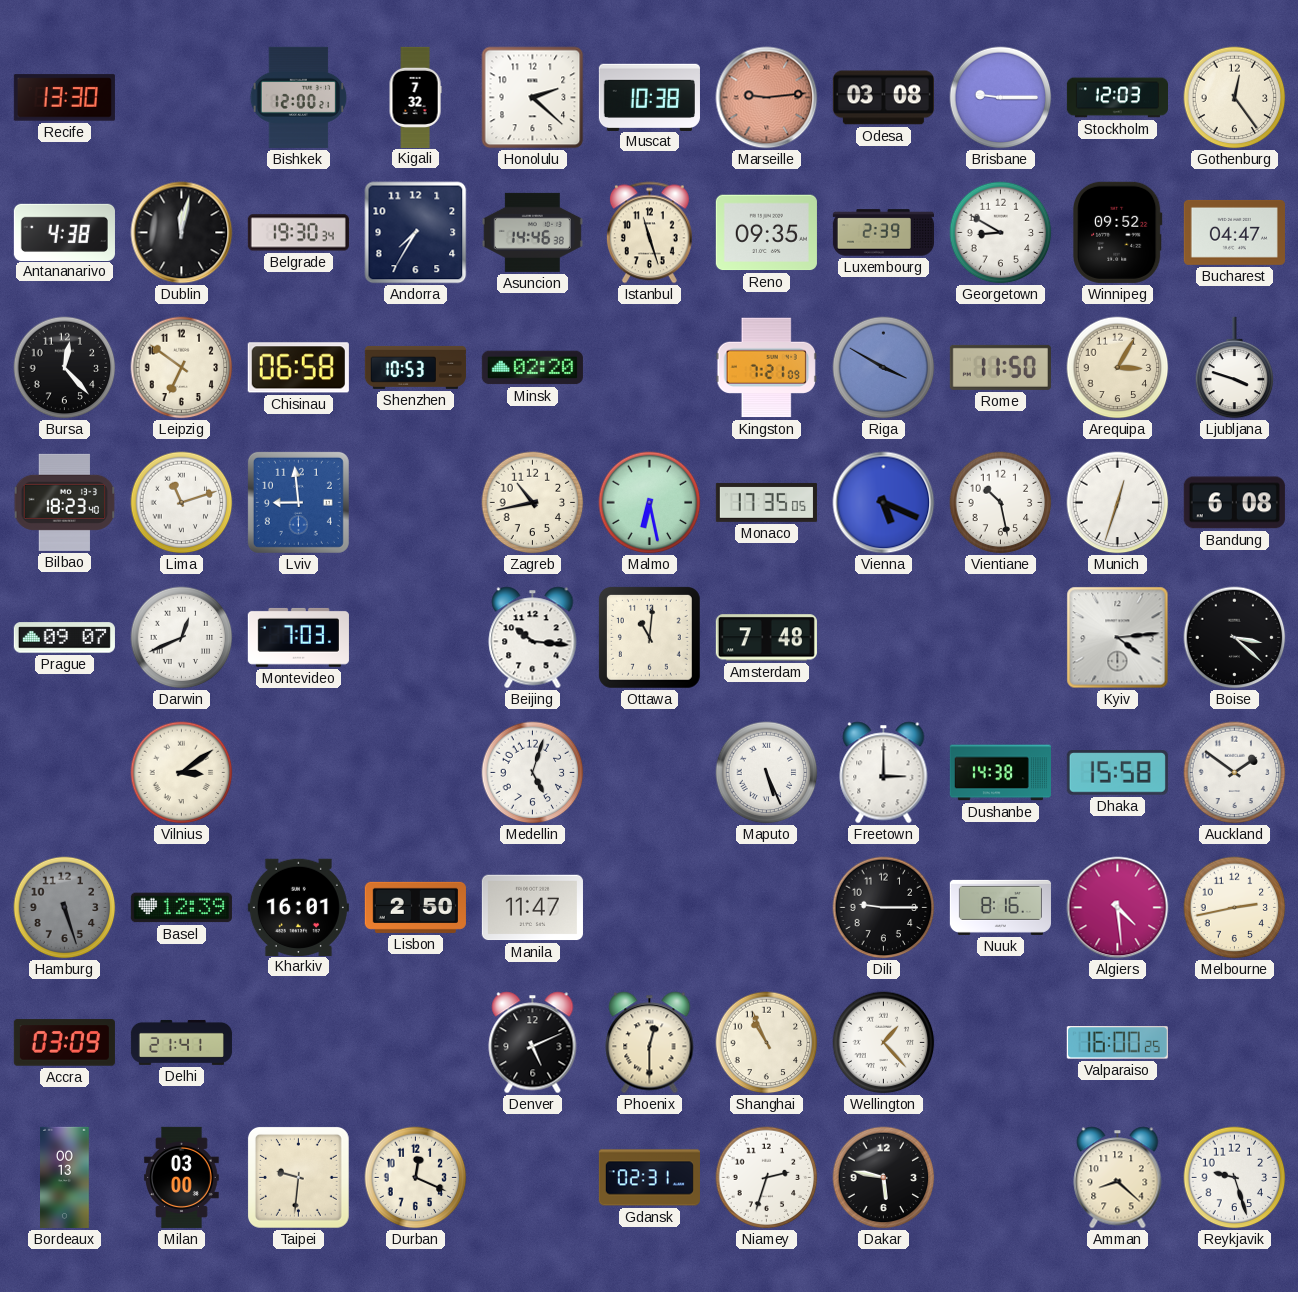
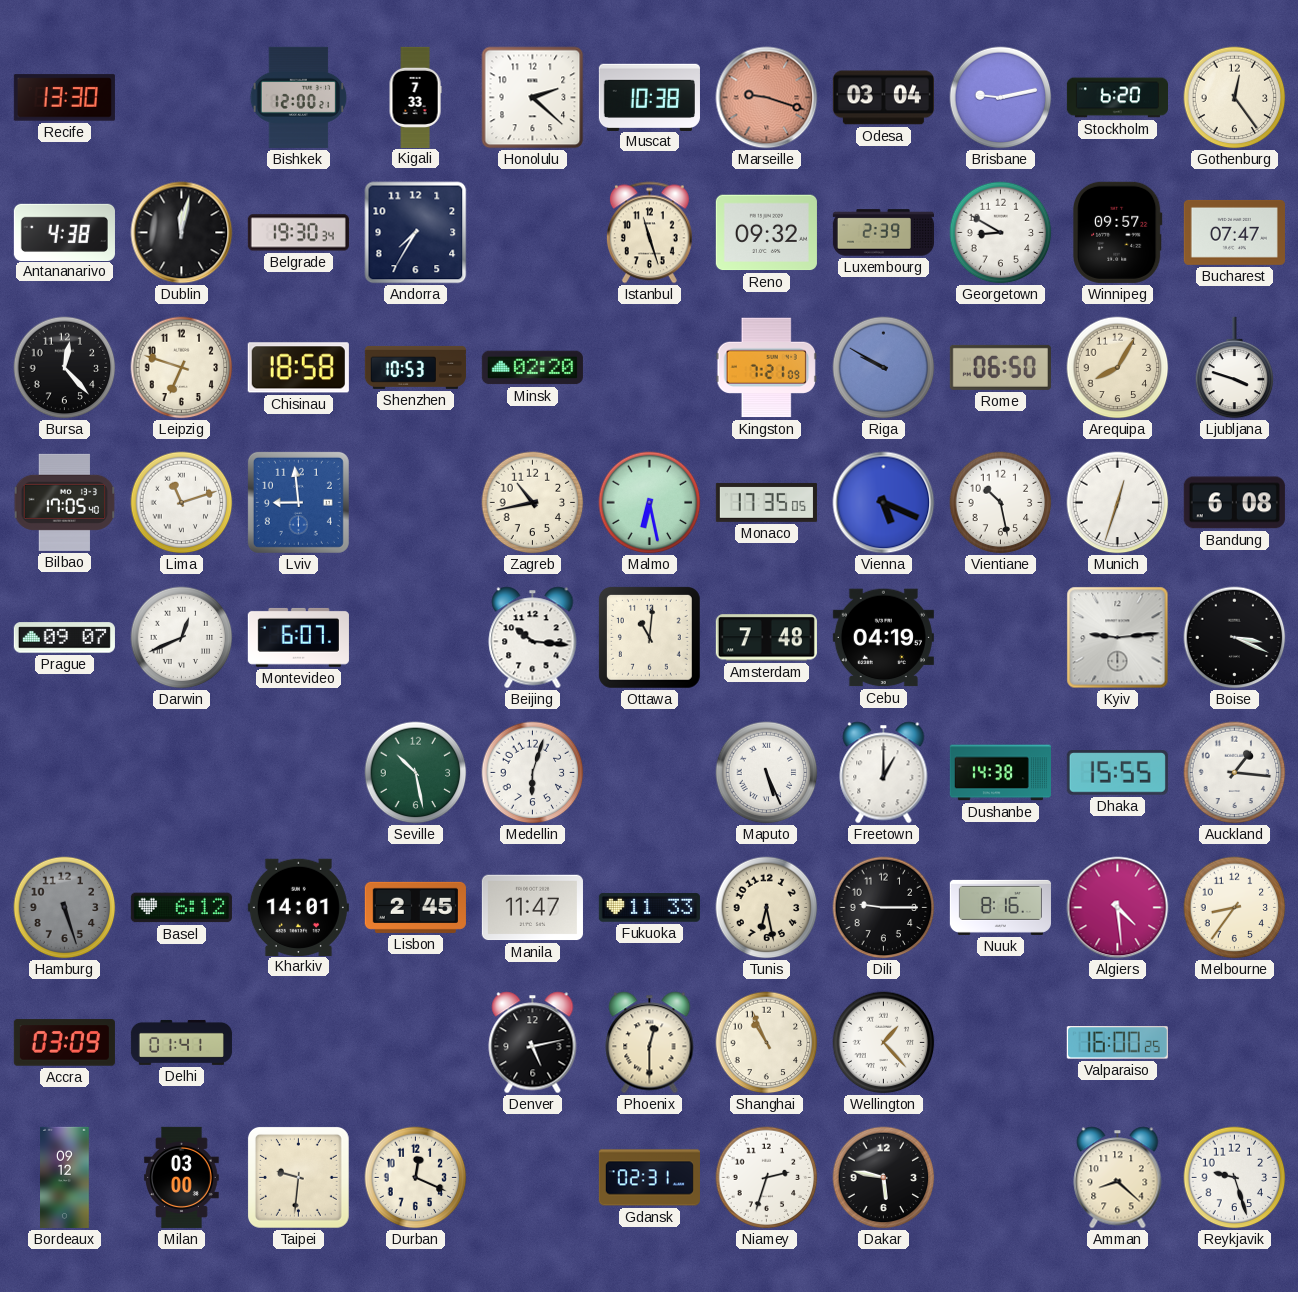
Kigali: 7:32 -> 7:33 (415, 97)
Marseille: 9:14 -> 9:18 (767, 98)
Odesa: 03:08 -> 03:04 (883, 98)
Brisbane: 9:15 -> 9:13 (1001, 98)
Stockholm: 12:03 -> 6:20 (1117, 98)
Asuncion: 14:46 -> none (532, 232)
Reno: 09:35 -> 09:32 (766, 233)
Winnipeg: 09:52 -> 09:57 (1118, 232)
Bucharest: 04:47 -> 07:47 (1234, 232)
Leipzig: 6:51 -> 6:48 (182, 368)
Chisinau: 06:58 -> 18:58 (298, 368)
Riga: 3:50 -> 9:50 (884, 368)
Rome: 11:50 -> 06:50 (1000, 367)
Arequipa: 3:05 -> 8:05 (1118, 368)
Bilbao: 18:23 -> 17:05 (65, 502)
Montevideo: 7:03 -> 6:07 (298, 637)
Cebu: none -> 04:19 (883, 638)
Kyiv: 4:14 -> 9:14 (1118, 638)
Boise: 3:22 -> 3:19 (1235, 638)
Vilnius: 3:09 -> none (182, 773)
Seville: none -> 10:28 (416, 773)
Medellin: 5:03 -> 6:03 (533, 773)
Freetown: 3:00 -> 1:00 (884, 773)
Dhaka: 15:58 -> 15:55 (1117, 773)
Auckland: 1:51 -> 1:16 (1235, 773)
Basel: 12:39 -> 6:12 (181, 908)
Kharkiv: 16:01 -> 14:01 (298, 907)
Lisbon: 2:50 -> 2:45 (415, 907)
Fukuoka: none -> 11:33 (649, 908)
Tunis: none -> 6:28 (767, 908)
Melbourne: 2:43 -> 8:36 (1235, 908)
Delhi: 21:41 -> 01:41 (181, 1042)
Denver: 5:11 -> 5:13 (533, 1043)
Bordeaux: 00:13 -> 09:12 (65, 1177)
